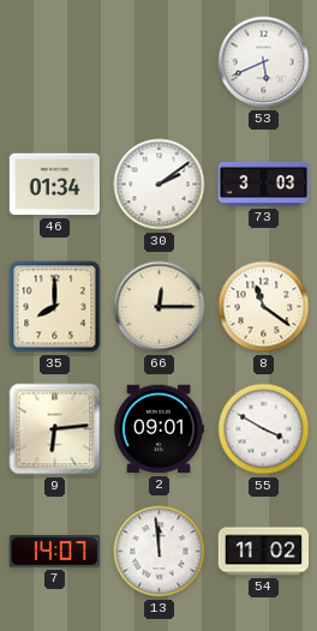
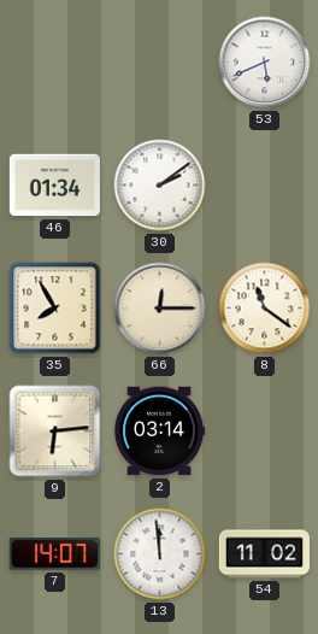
73: 3:03 -> none (264, 184)
35: 8:00 -> 7:55 (55, 309)
2: 09:01 -> 03:14 (158, 432)
55: 3:50 -> none (264, 429)
